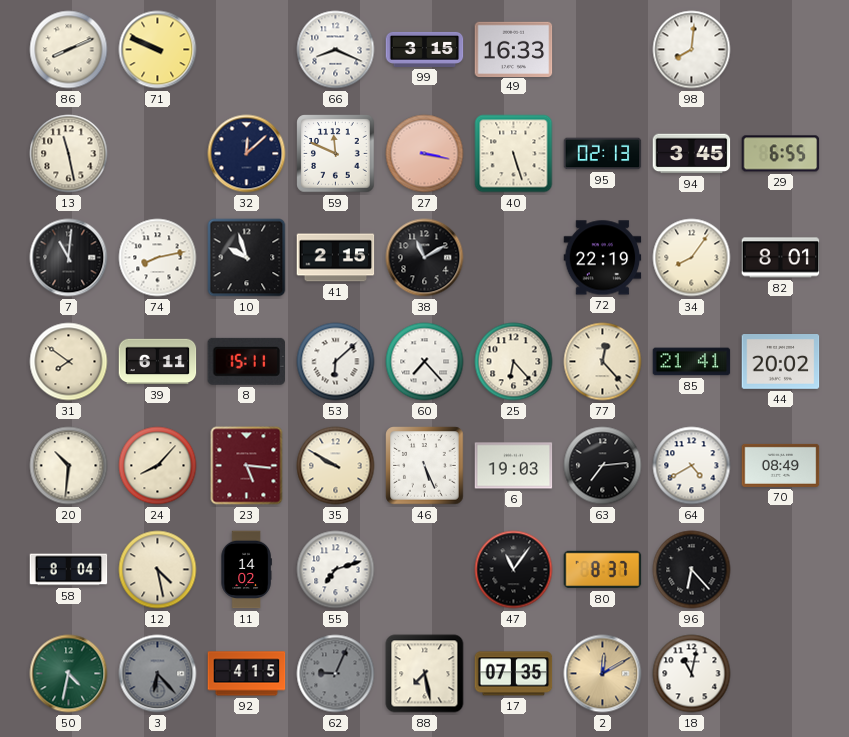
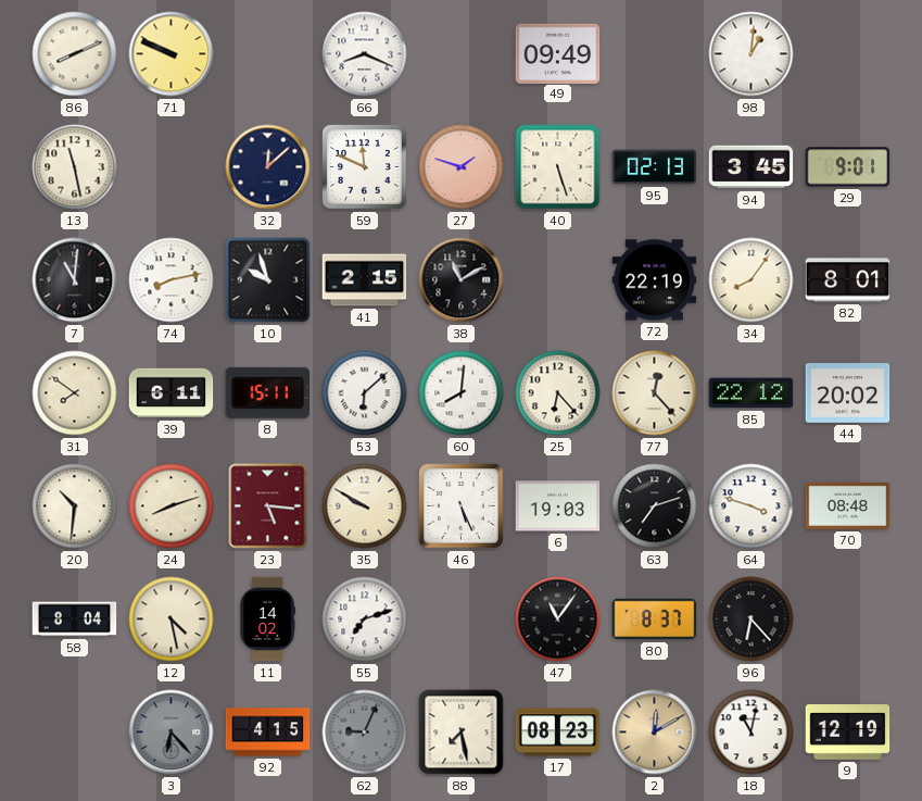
99: 3:15 -> none (425, 49)
49: 16:33 -> 09:49 (558, 53)
98: 8:01 -> 1:01 (752, 54)
27: 3:17 -> 1:48 (462, 167)
29: 6:55 -> 9:01 (848, 167)
60: 7:23 -> 8:01 (462, 393)
85: 21:41 -> 22:12 (752, 393)
24: 8:07 -> 8:12 (172, 506)
63: 7:14 -> 7:12 (655, 506)
64: 4:40 -> 3:48 (752, 506)
70: 08:49 -> 08:48 (848, 505)
50: 4:32 -> none (69, 674)
17: 07:35 -> 08:23 (558, 733)
9: none -> 12:19 (848, 733)
